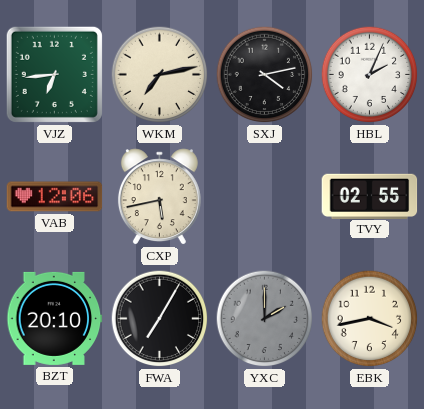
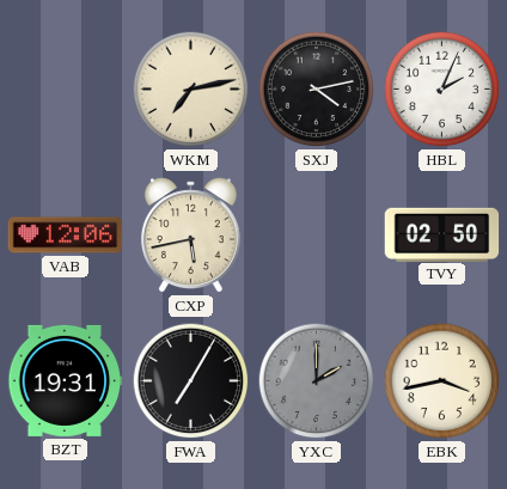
VJZ: 6:44 -> none (54, 74)
TVY: 02:55 -> 02:50 (442, 234)
BZT: 20:10 -> 19:31 (66, 380)
